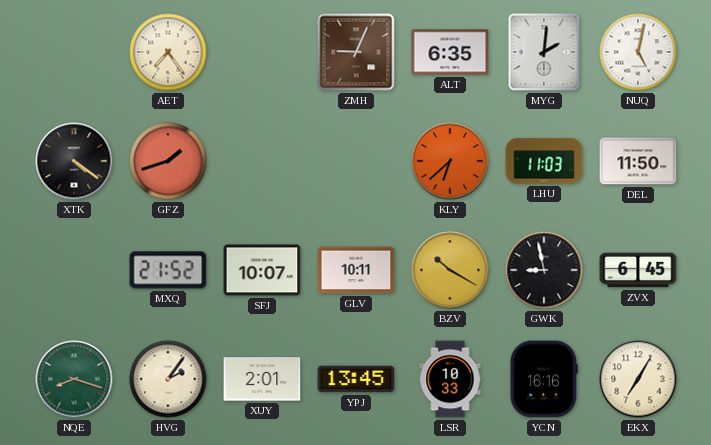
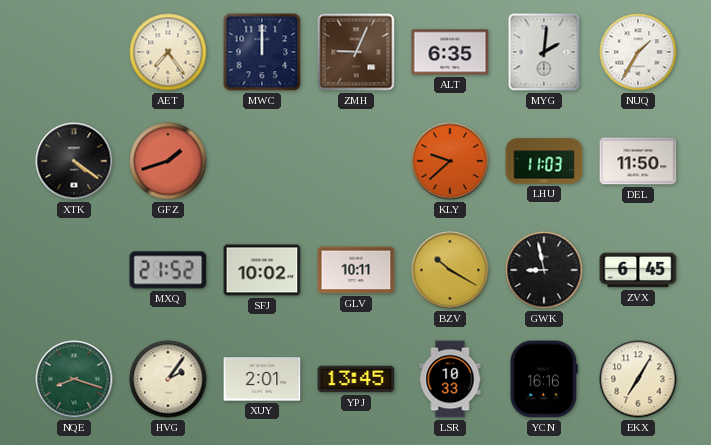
MWC: none -> 12:00 (262, 52)
NUQ: 5:02 -> 1:35 (638, 52)
KLY: 6:38 -> 9:38 (450, 161)
SFJ: 10:07 -> 10:02 (262, 270)
